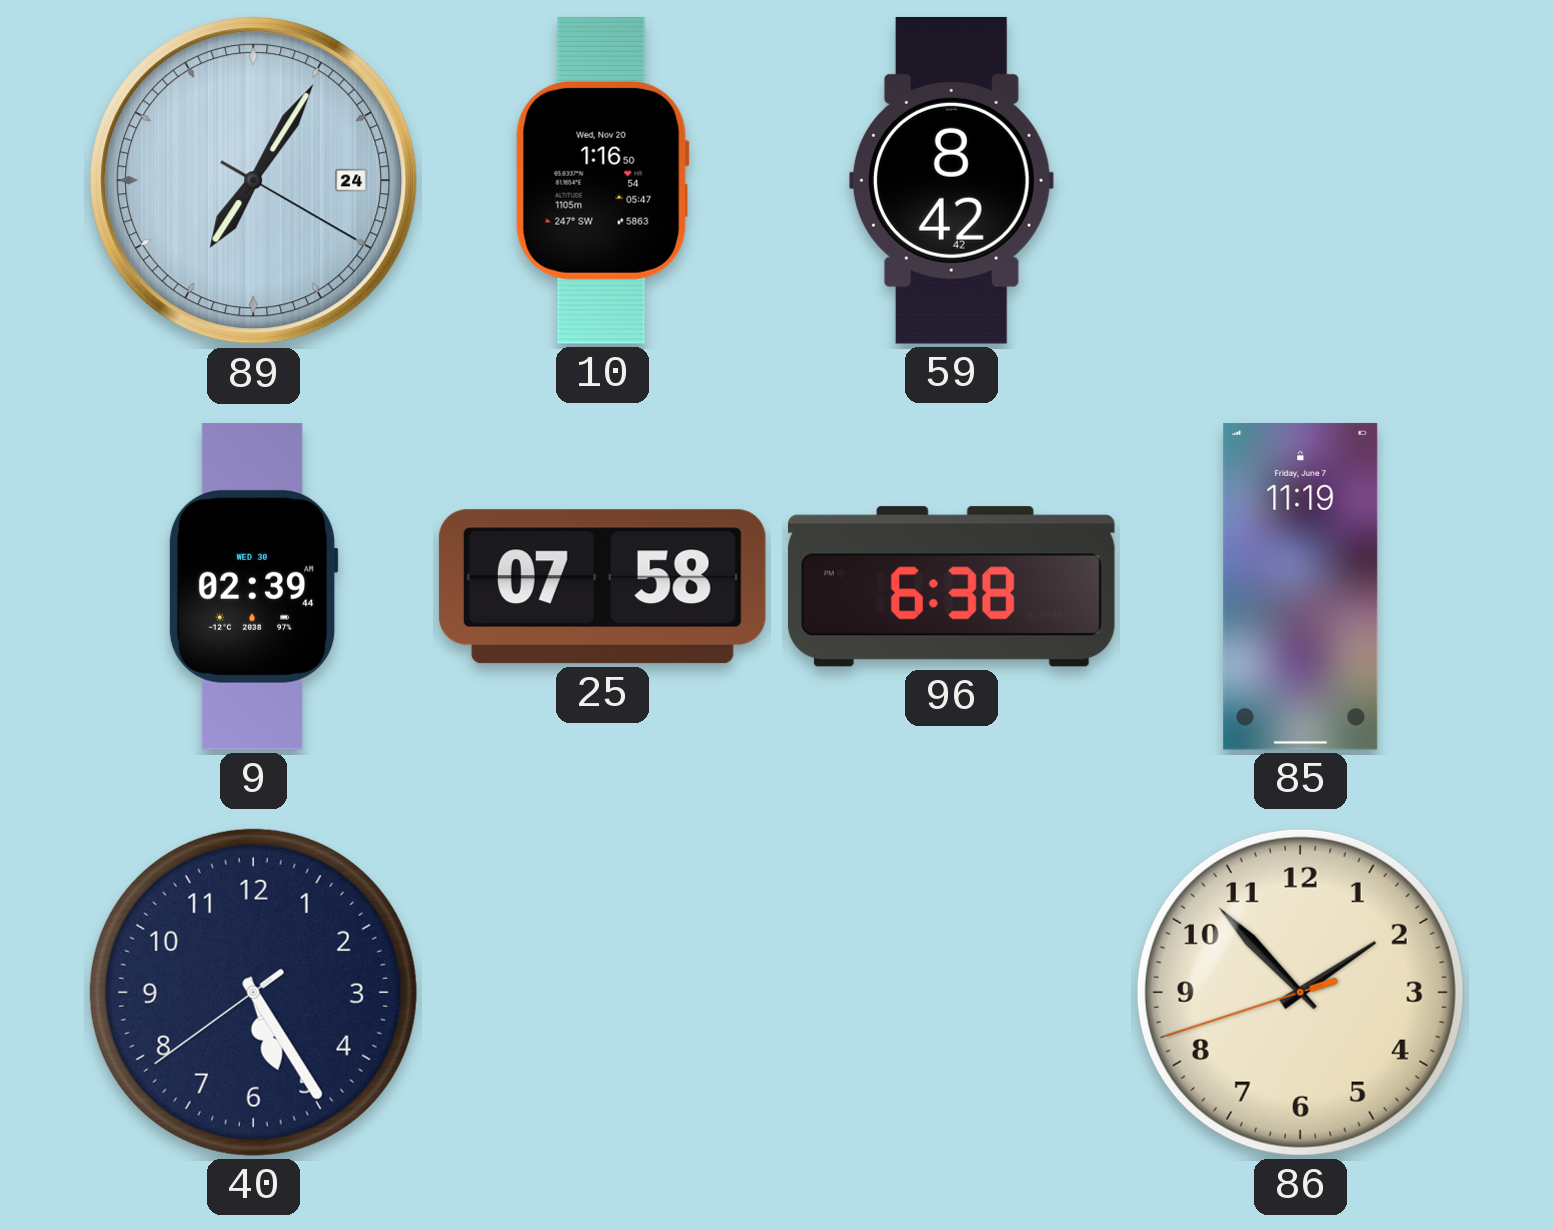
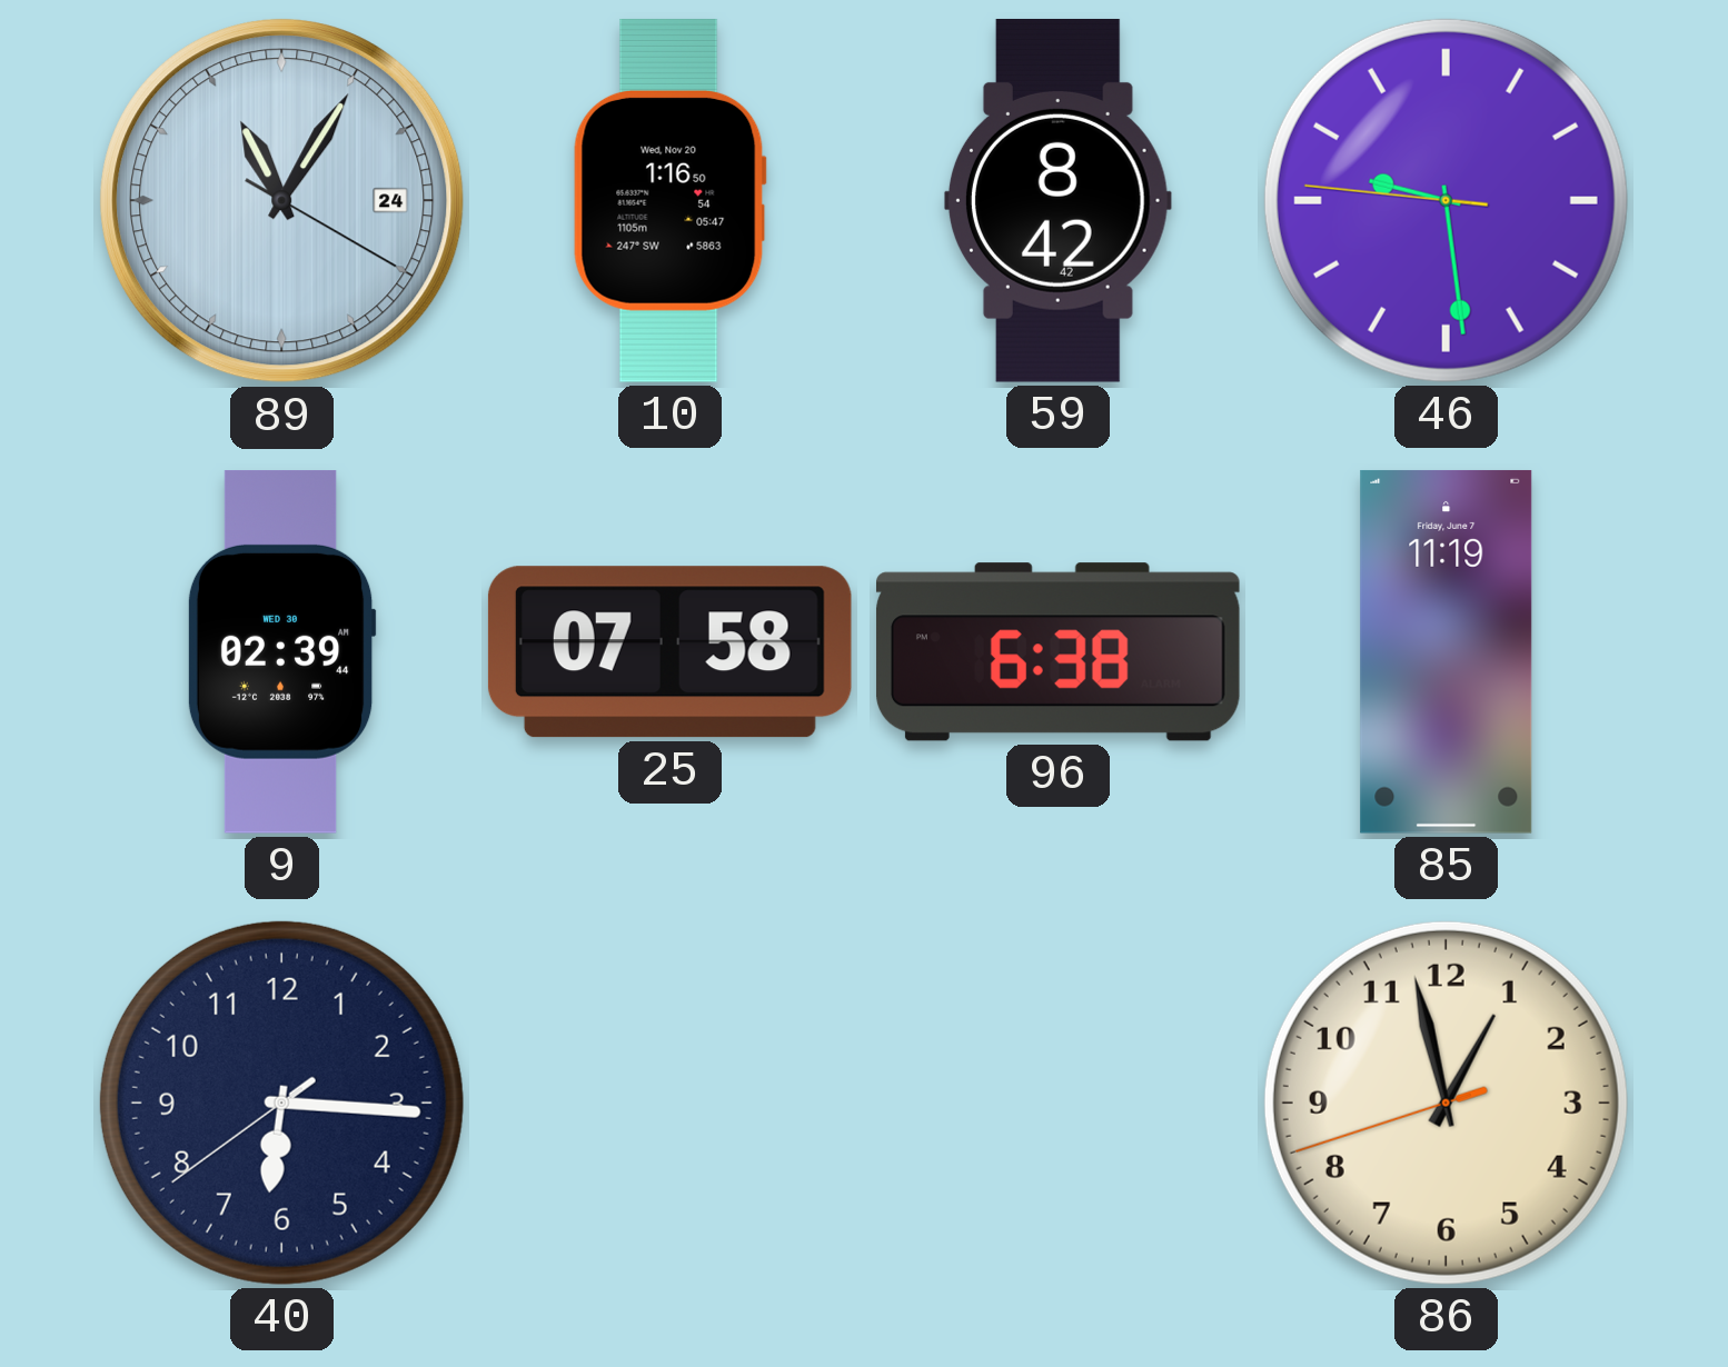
89: 7:05 -> 11:05 (282, 201)
46: none -> 9:28 (1446, 200)
40: 5:24 -> 6:15 (281, 1102)
86: 1:52 -> 12:57 (1446, 1102)
